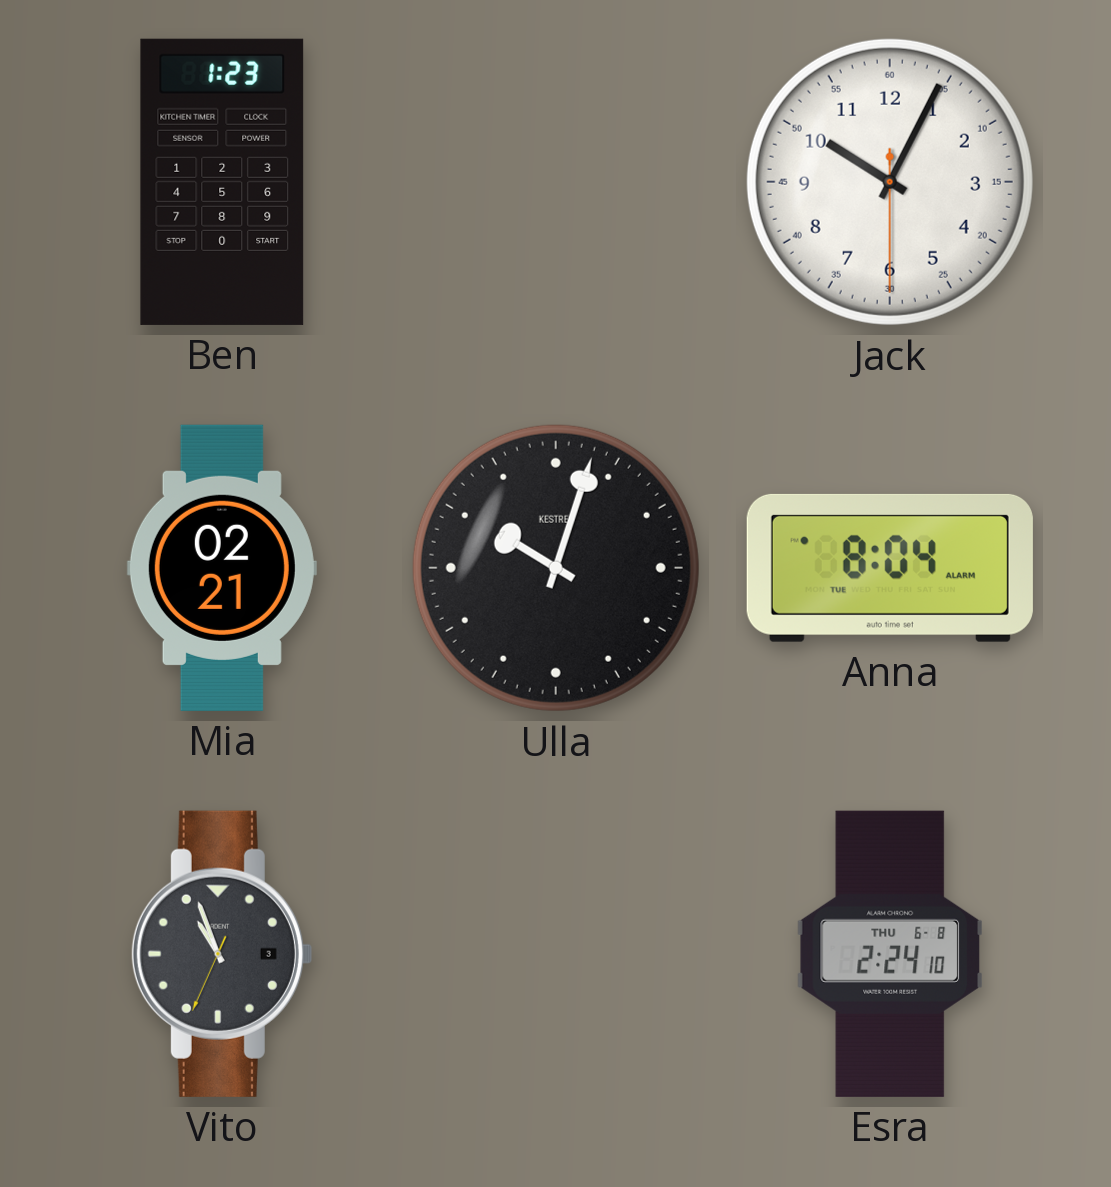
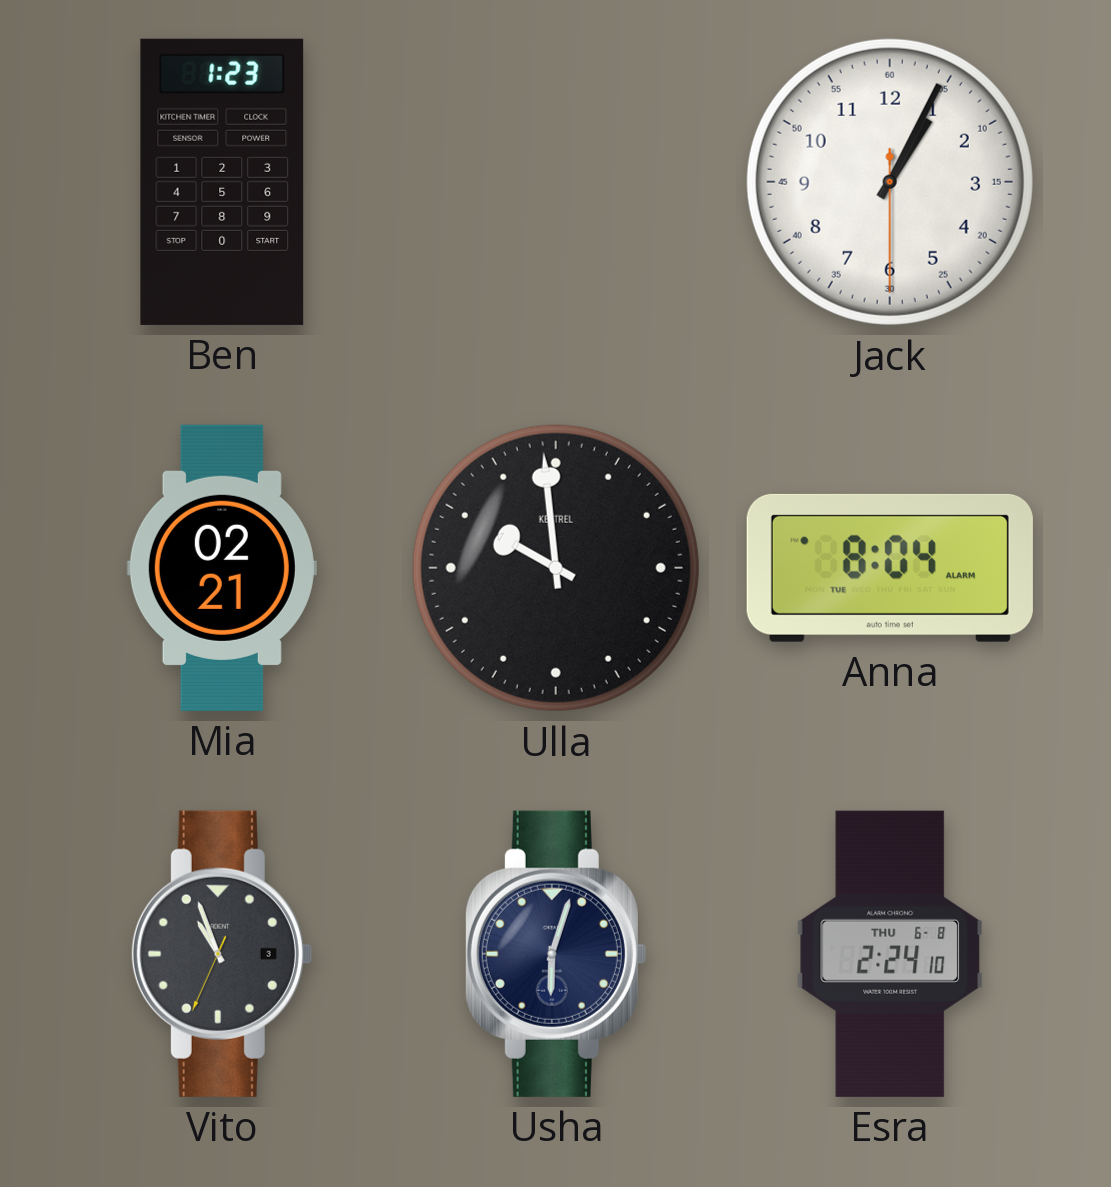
Jack: 10:04 -> 1:04 (890, 182)
Ulla: 10:03 -> 9:59 (556, 568)
Usha: none -> 6:03 (555, 954)
